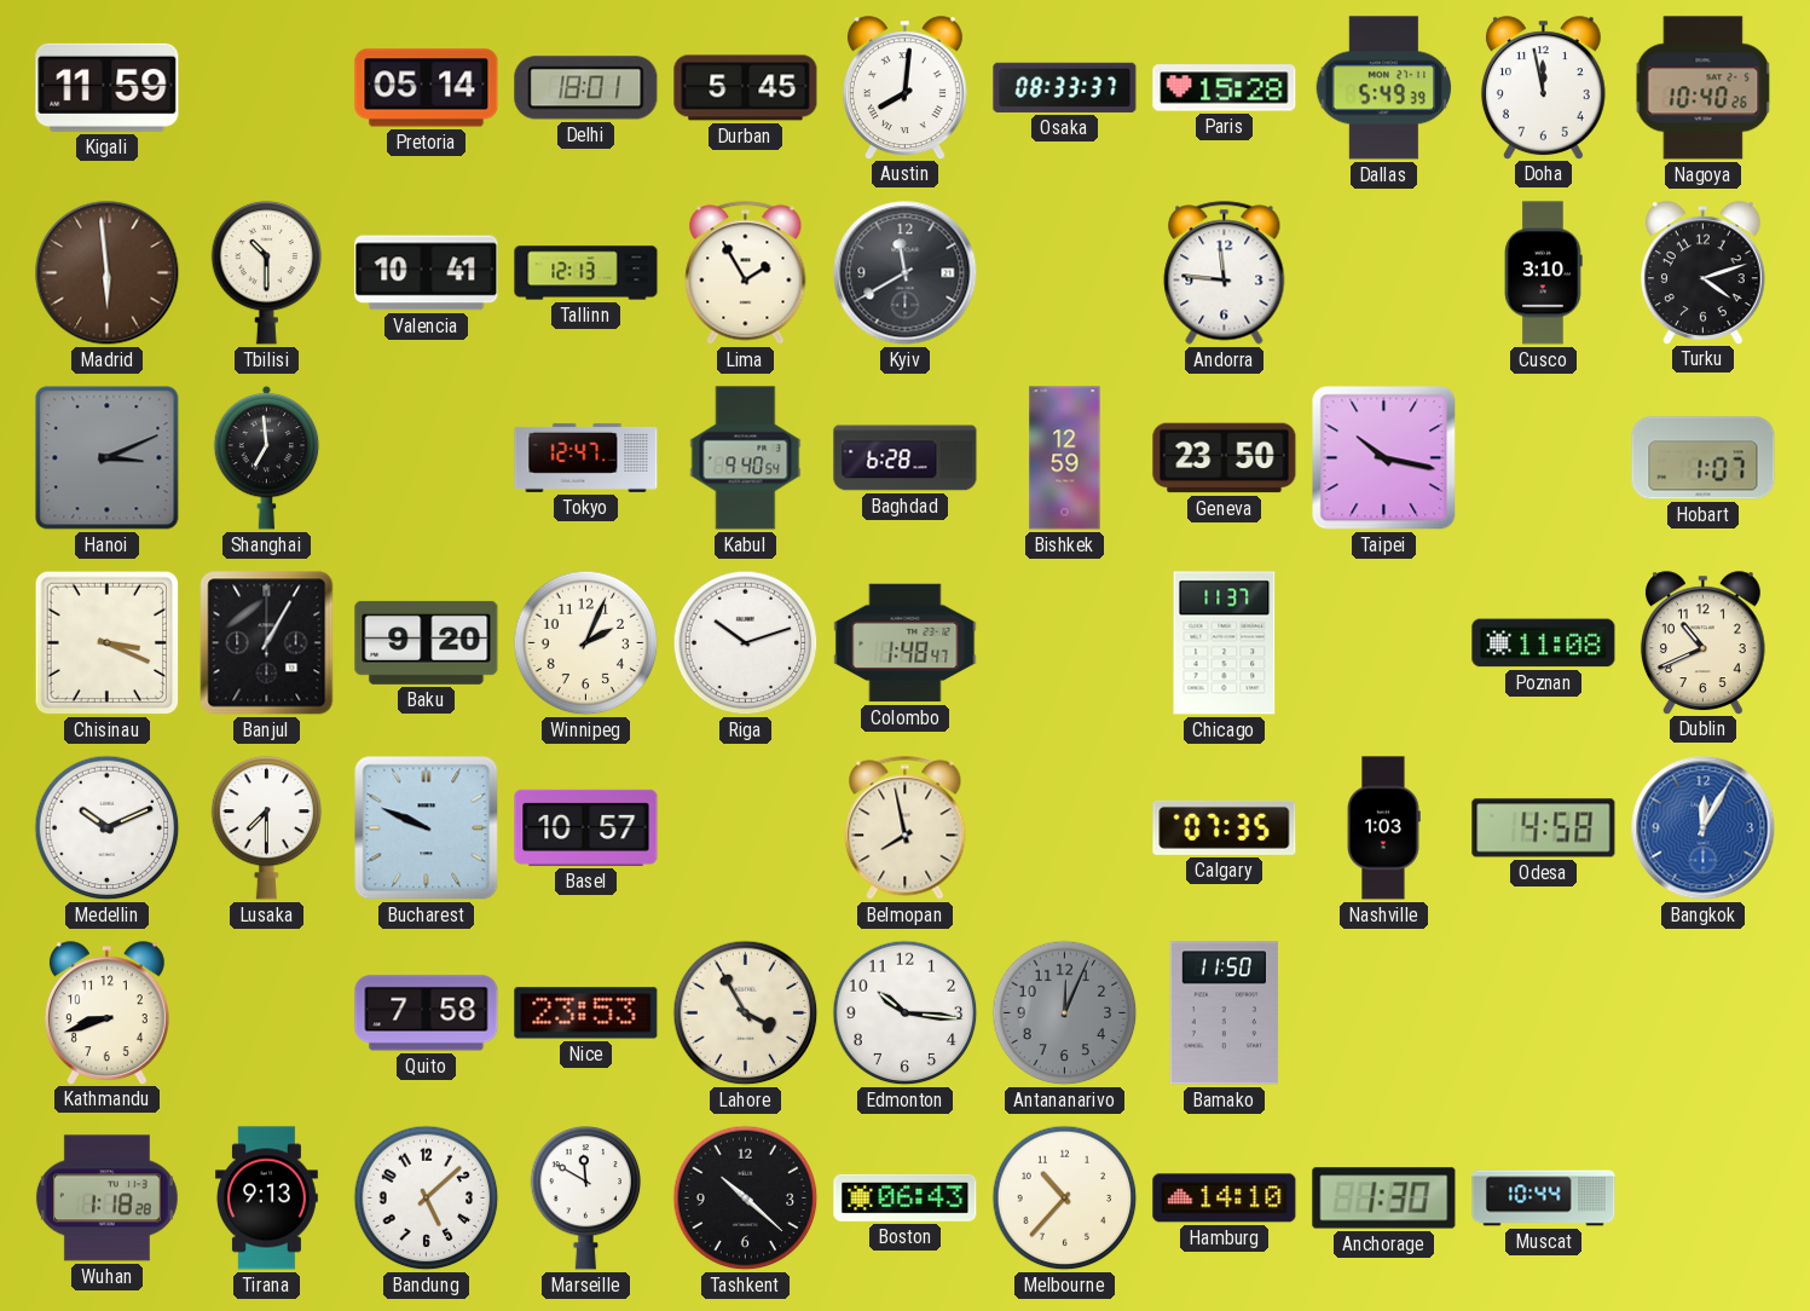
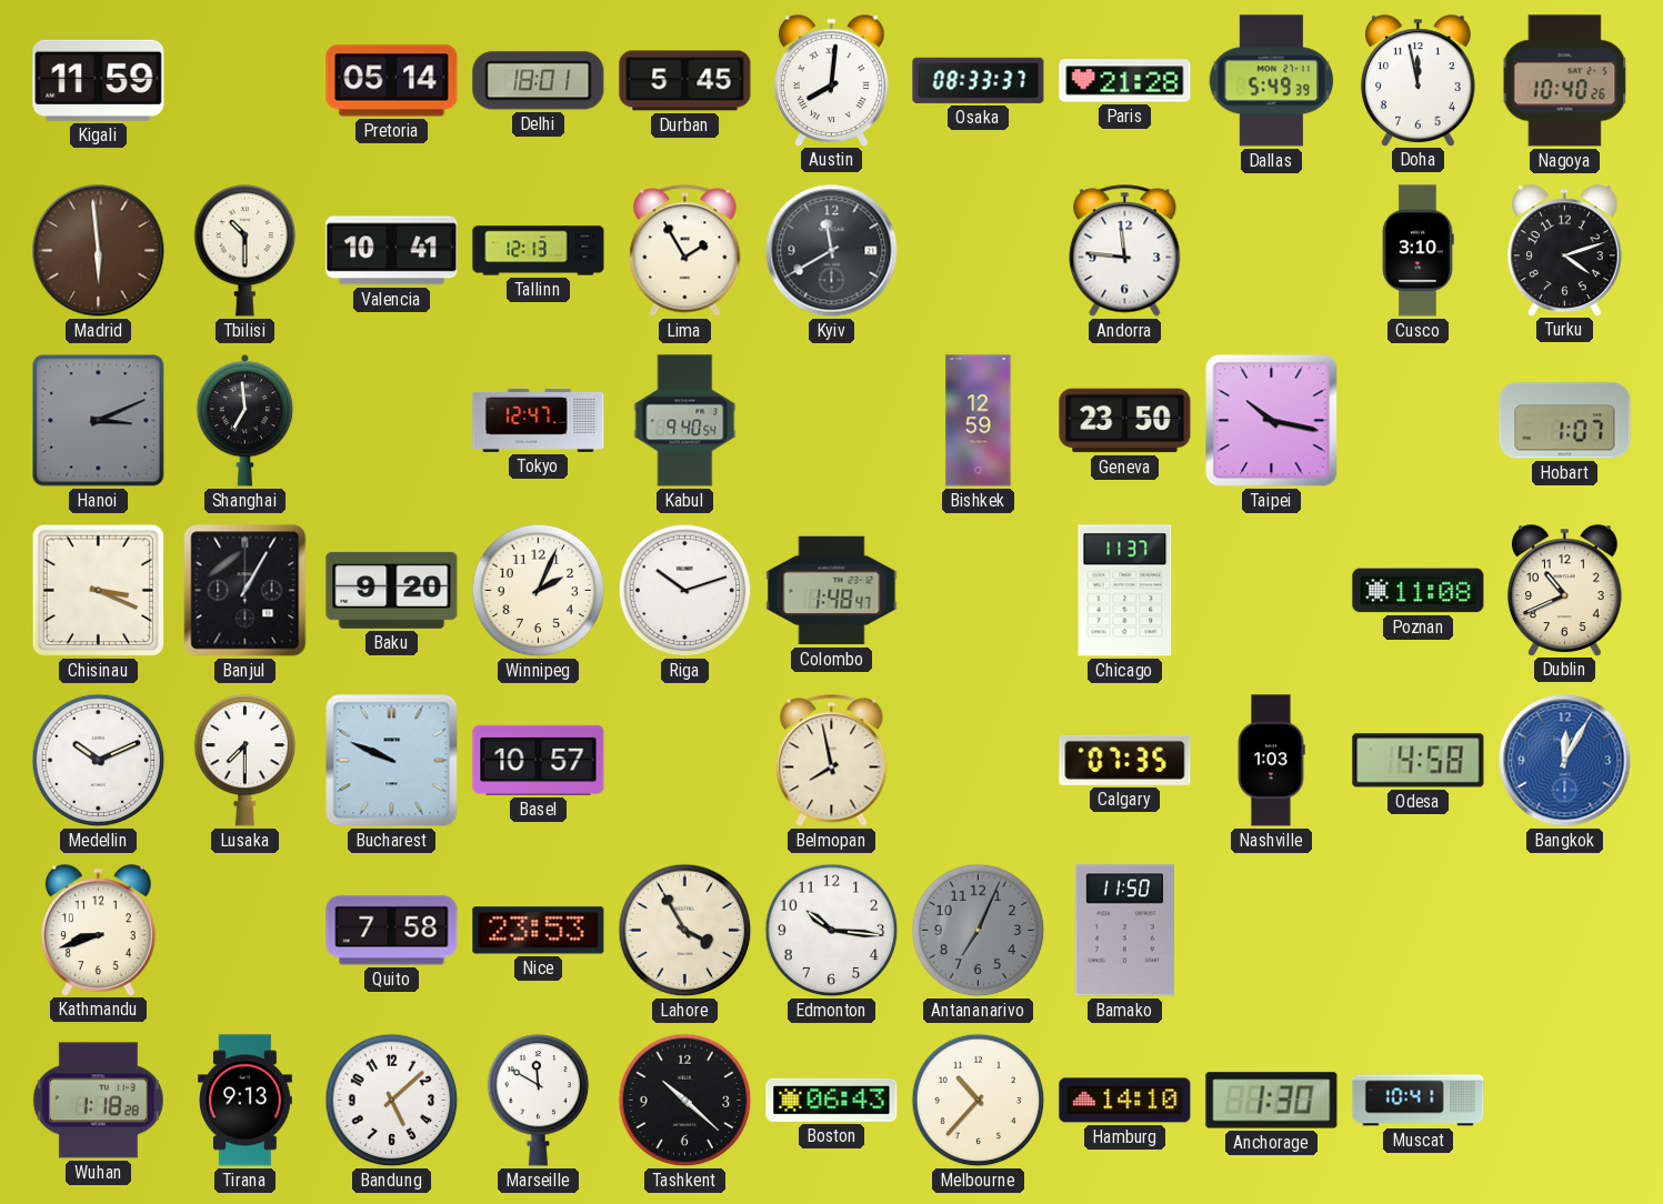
Paris: 15:28 -> 21:28 (1125, 81)
Baghdad: 6:28 -> none (906, 458)
Antananarivo: 12:04 -> 7:04 (979, 931)
Muscat: 10:44 -> 10:41 (1419, 1101)
